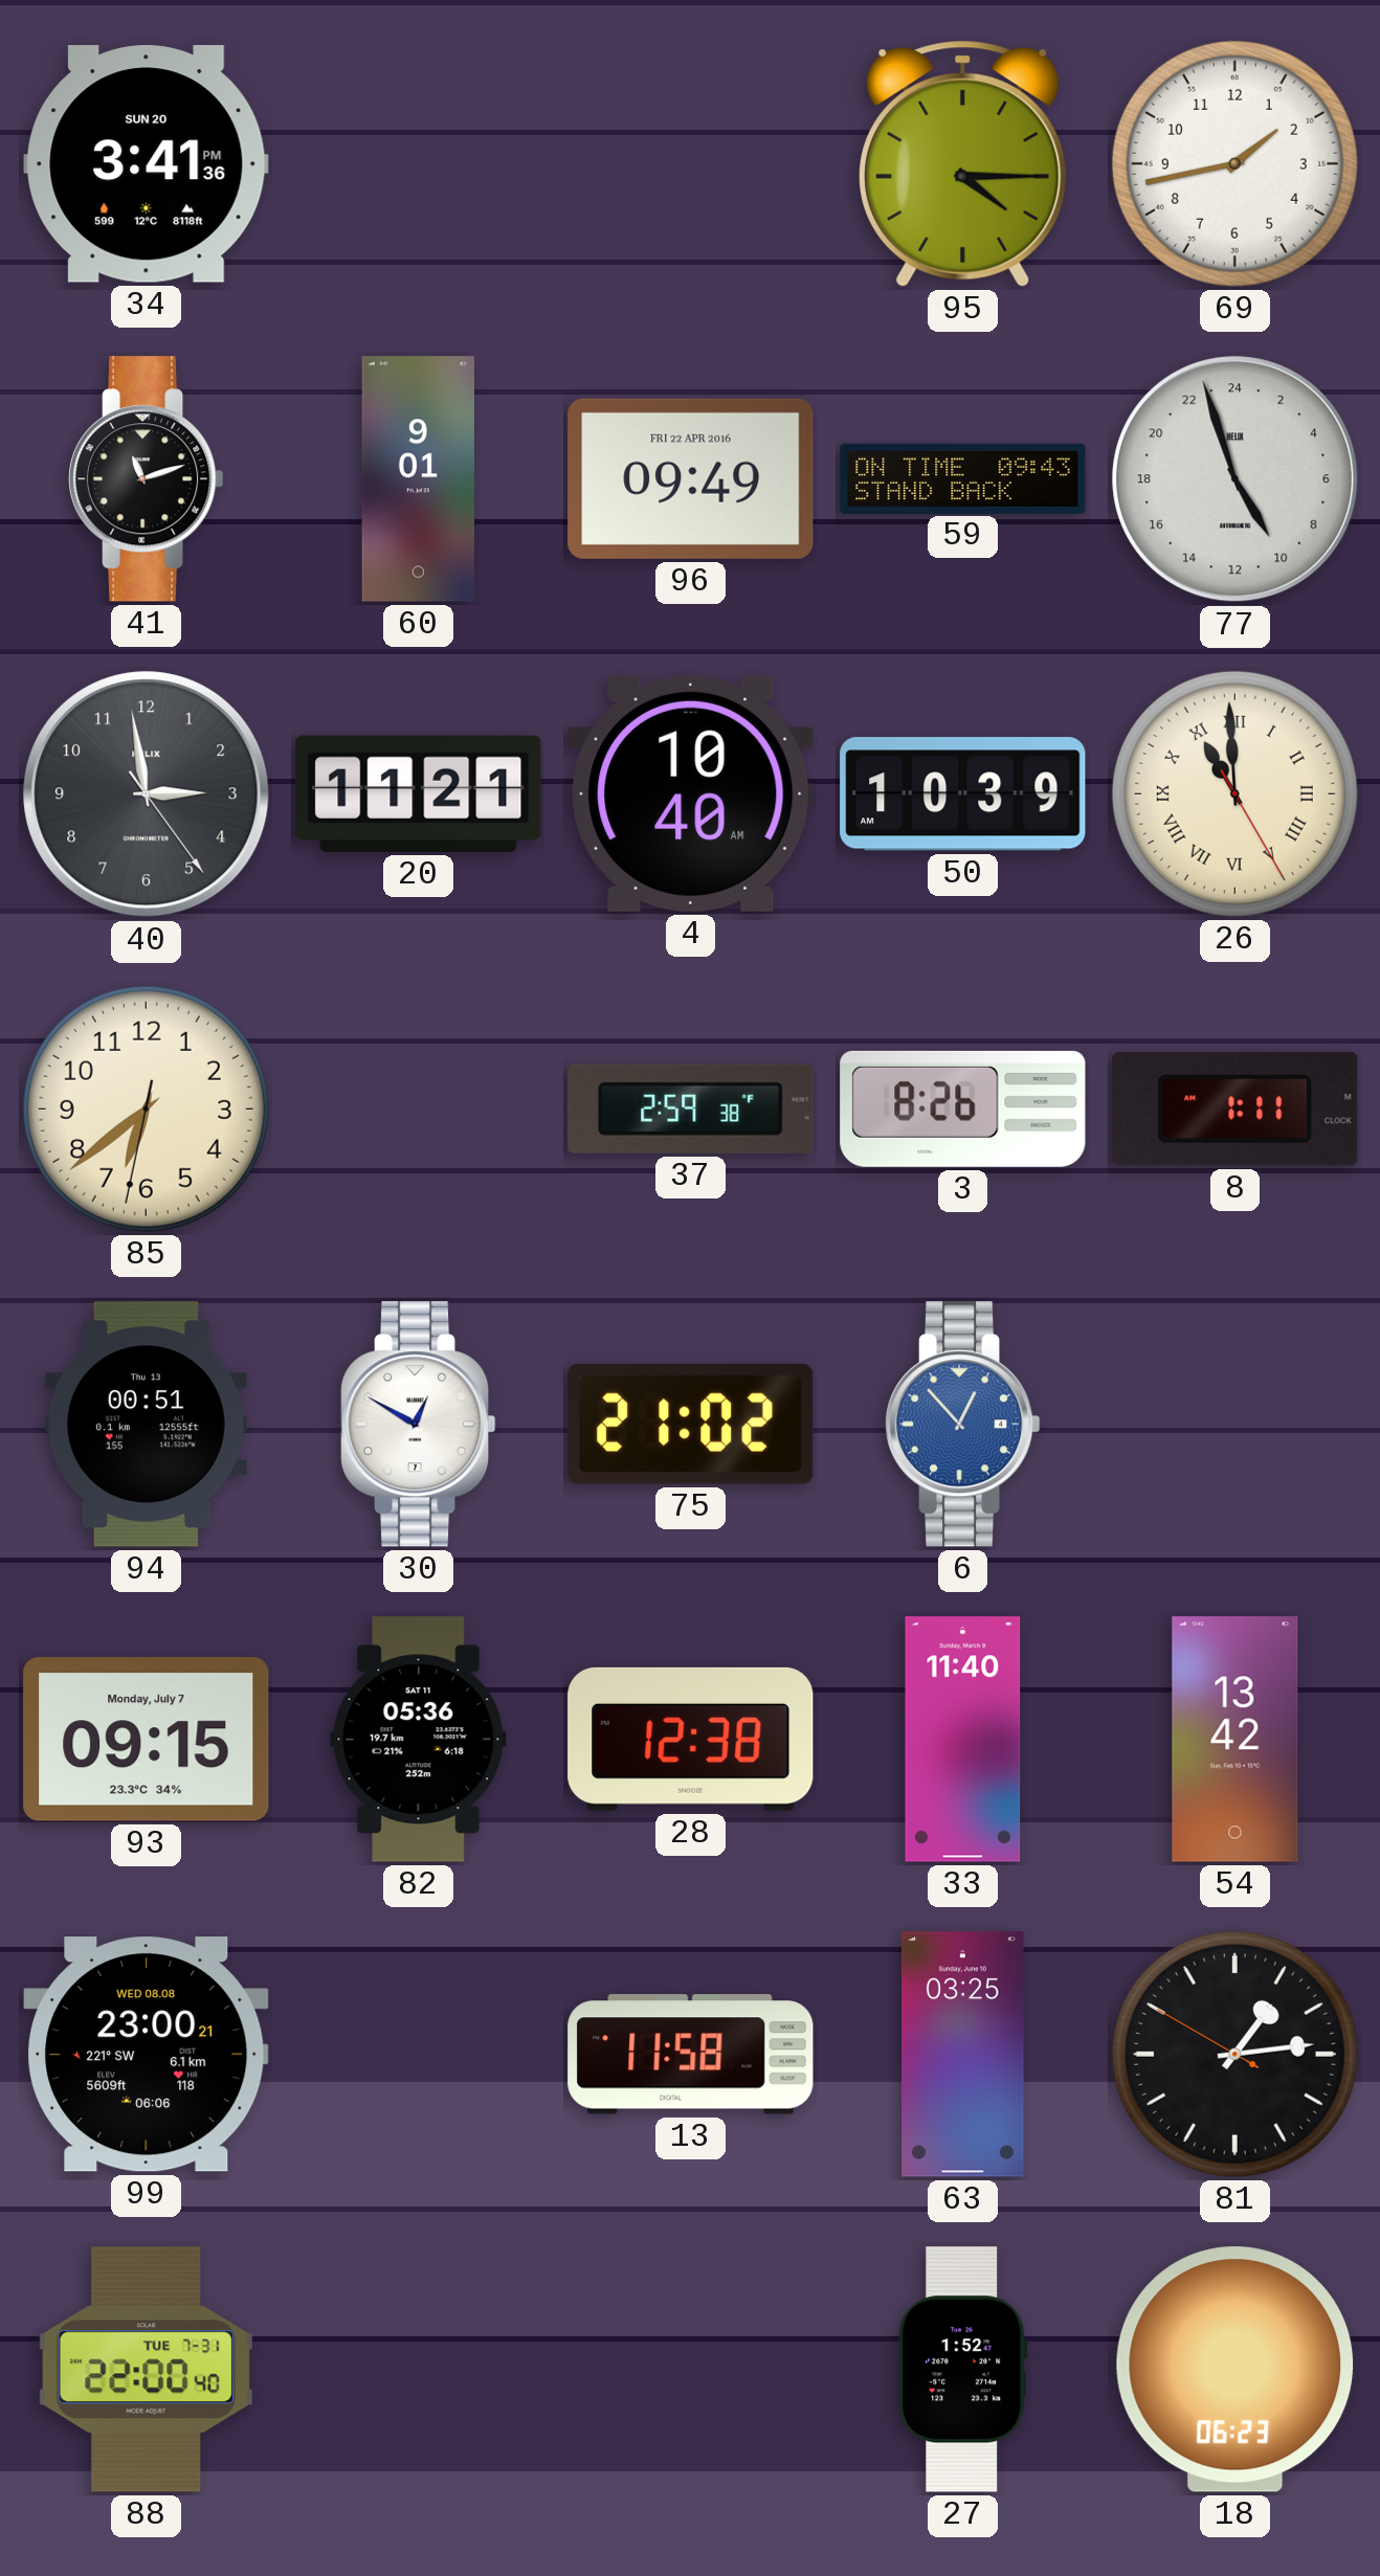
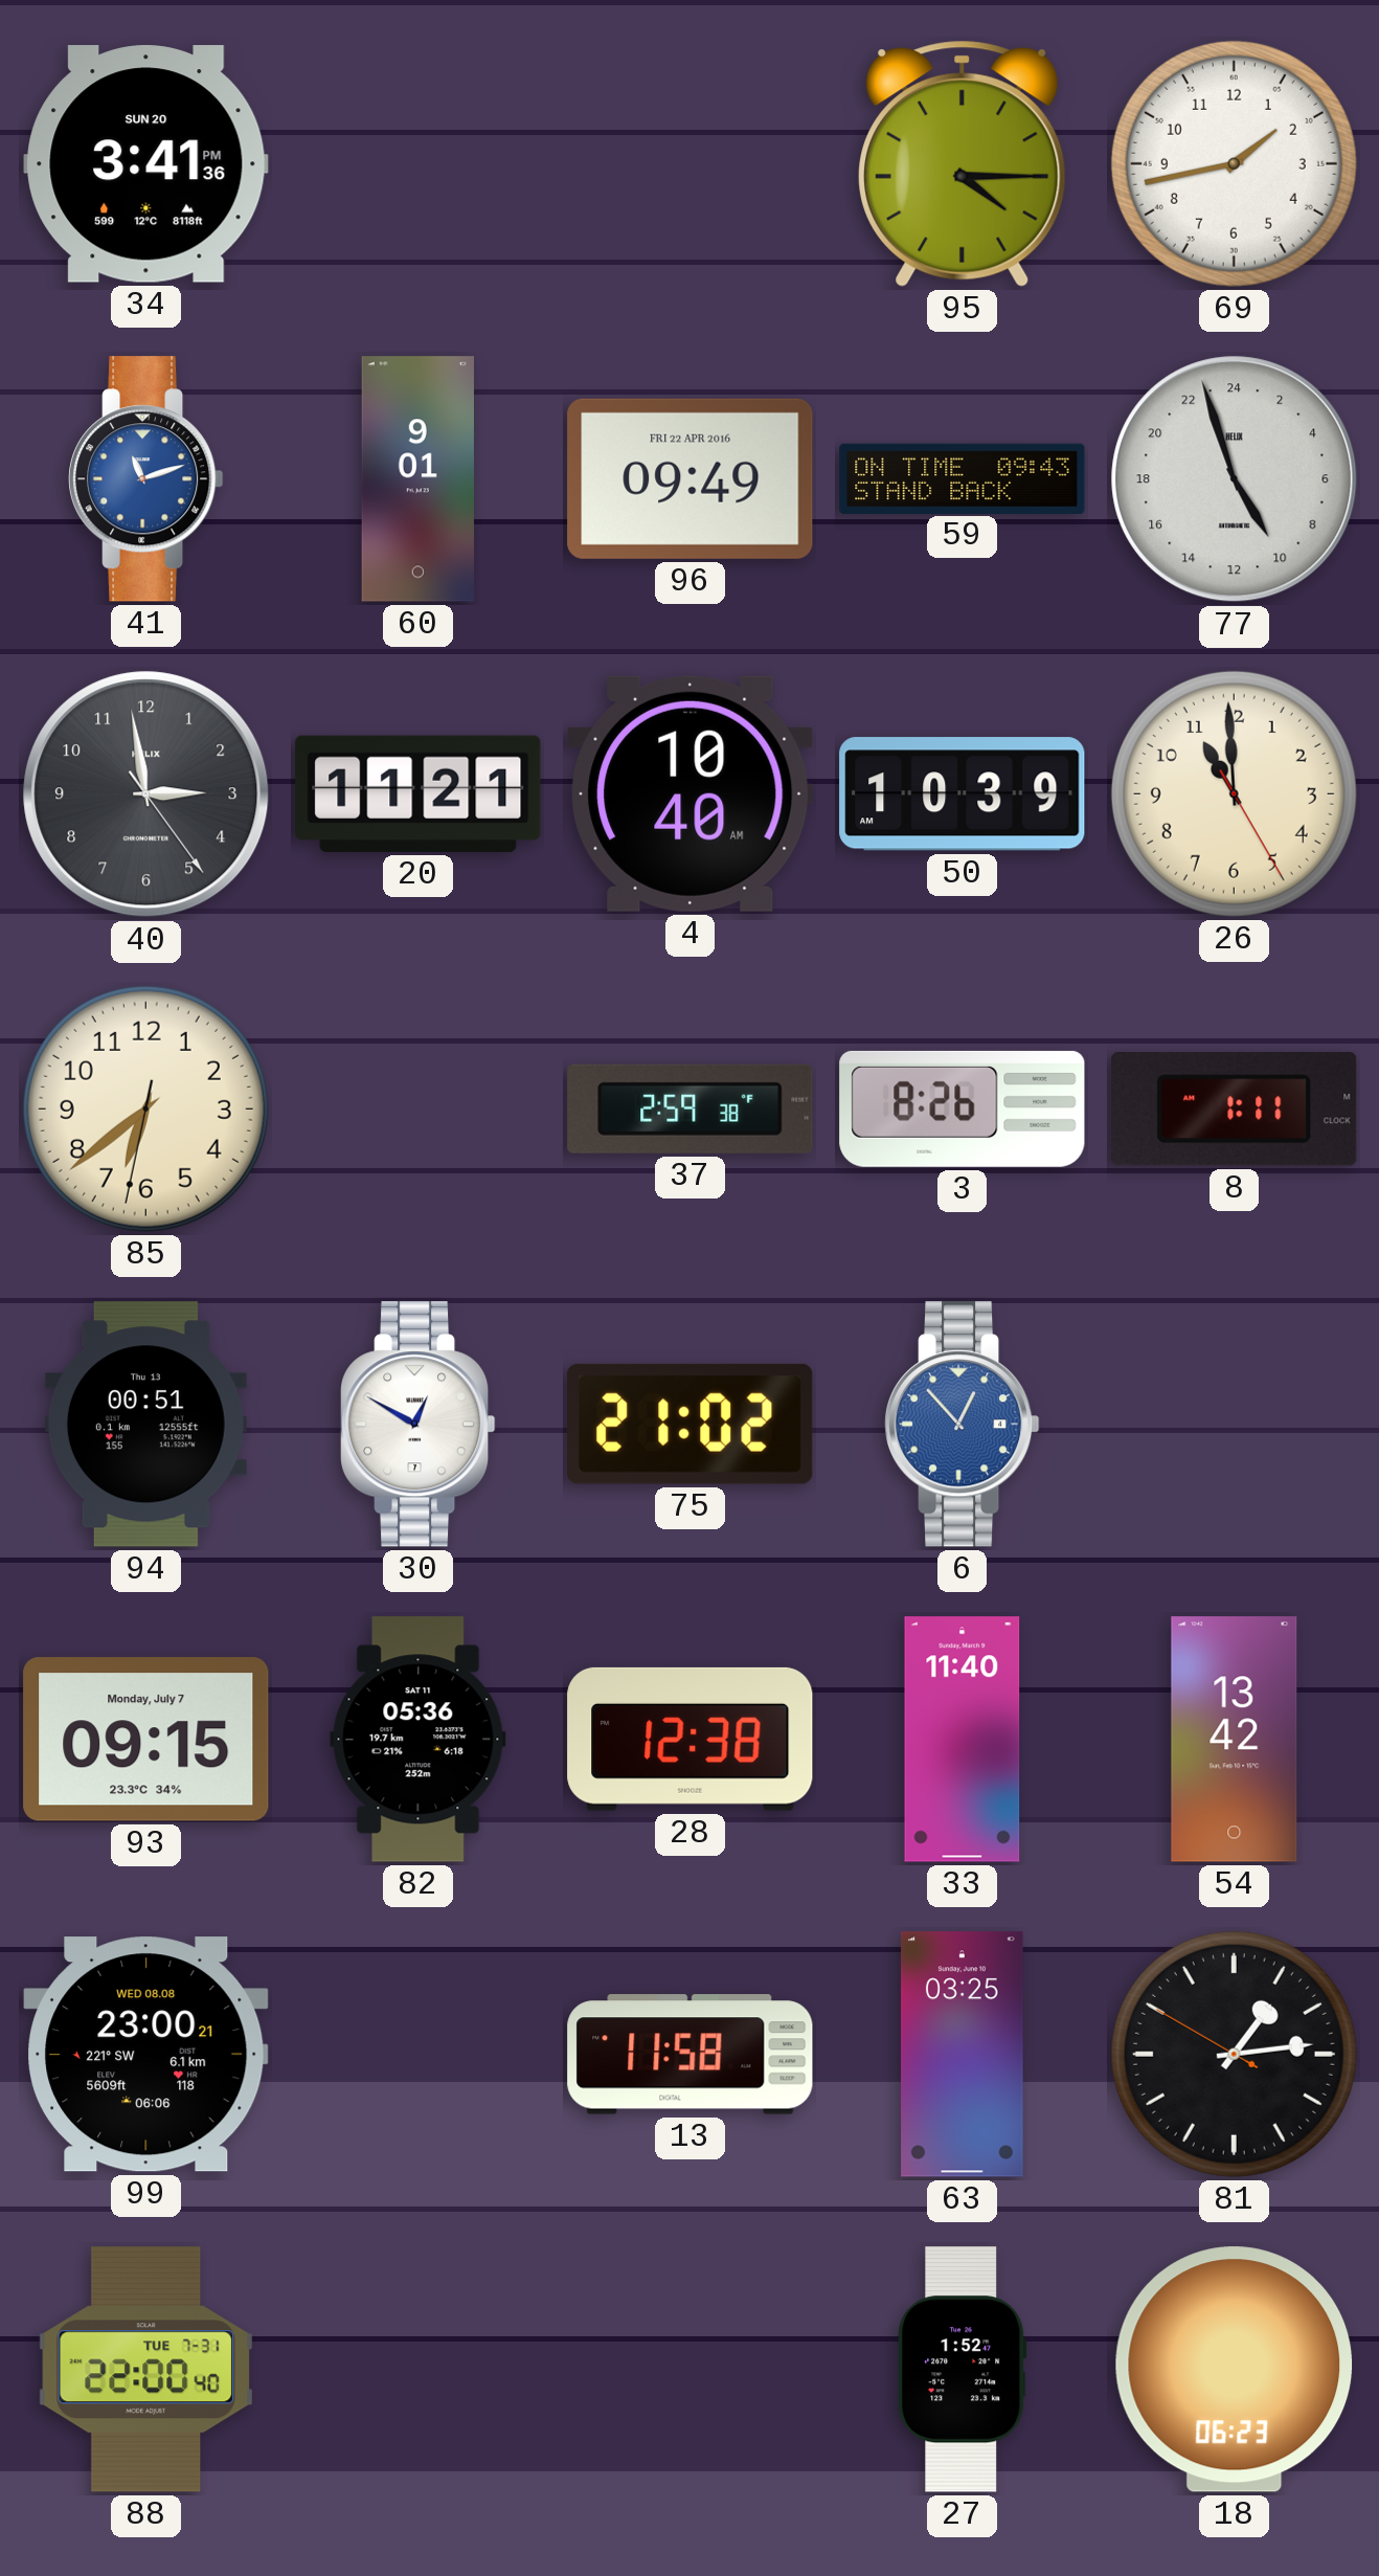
41 dial: black -> blue (145, 479)
26 numerals: Roman -> Arabic (1234, 793)
